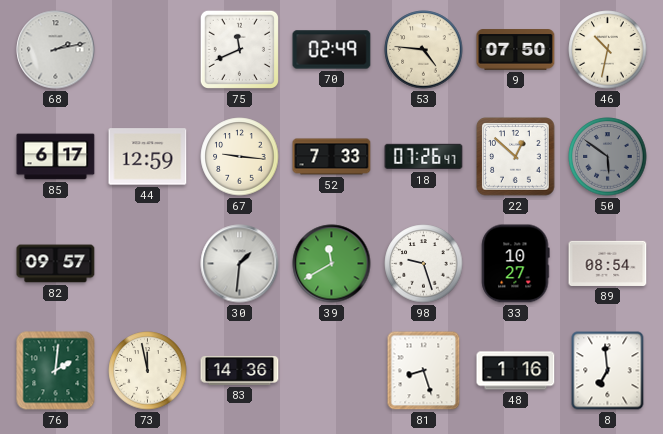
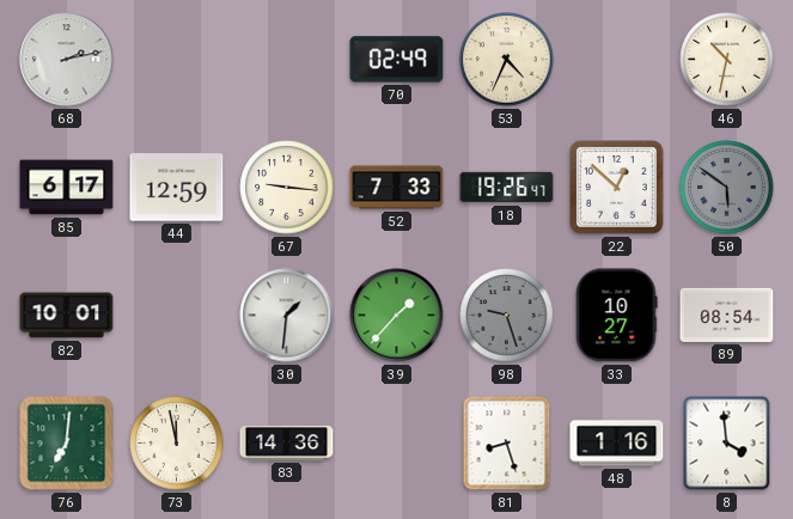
75: 11:41 -> none (239, 49)
53: 4:46 -> 4:34 (507, 60)
9: 07:50 -> none (516, 50)
18: 07:26 -> 19:26 (507, 188)
82: 09:57 -> 10:01 (67, 316)
39: 11:40 -> 1:37 (397, 316)
98 dial: white -> grey (507, 316)
76: 2:01 -> 7:01 (67, 444)
8: 6:59 -> 3:59 (727, 444)
